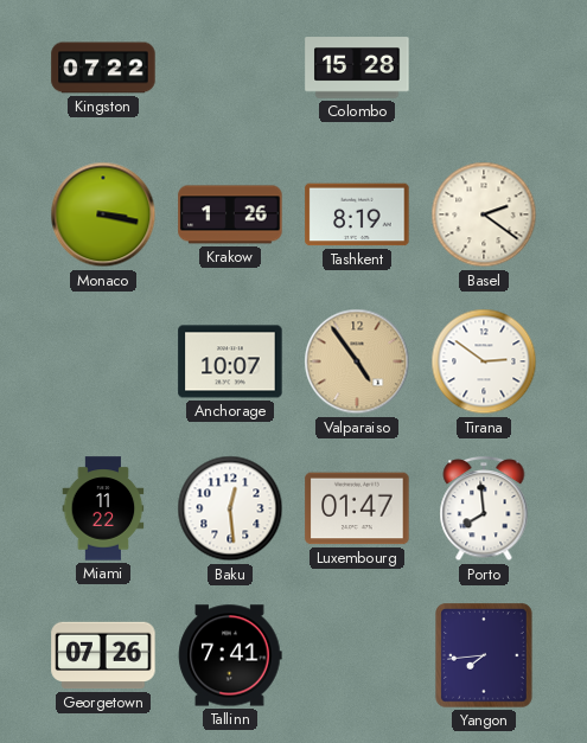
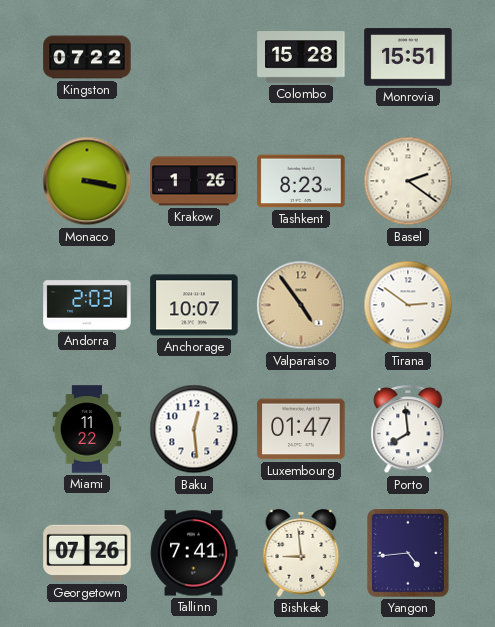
Monrovia: none -> 15:51 (408, 57)
Tashkent: 8:19 -> 8:23 (301, 181)
Andorra: none -> 2:03 (87, 305)
Bishkek: none -> 8:59 (301, 553)
Yangon: 7:44 -> 4:44 (409, 554)
